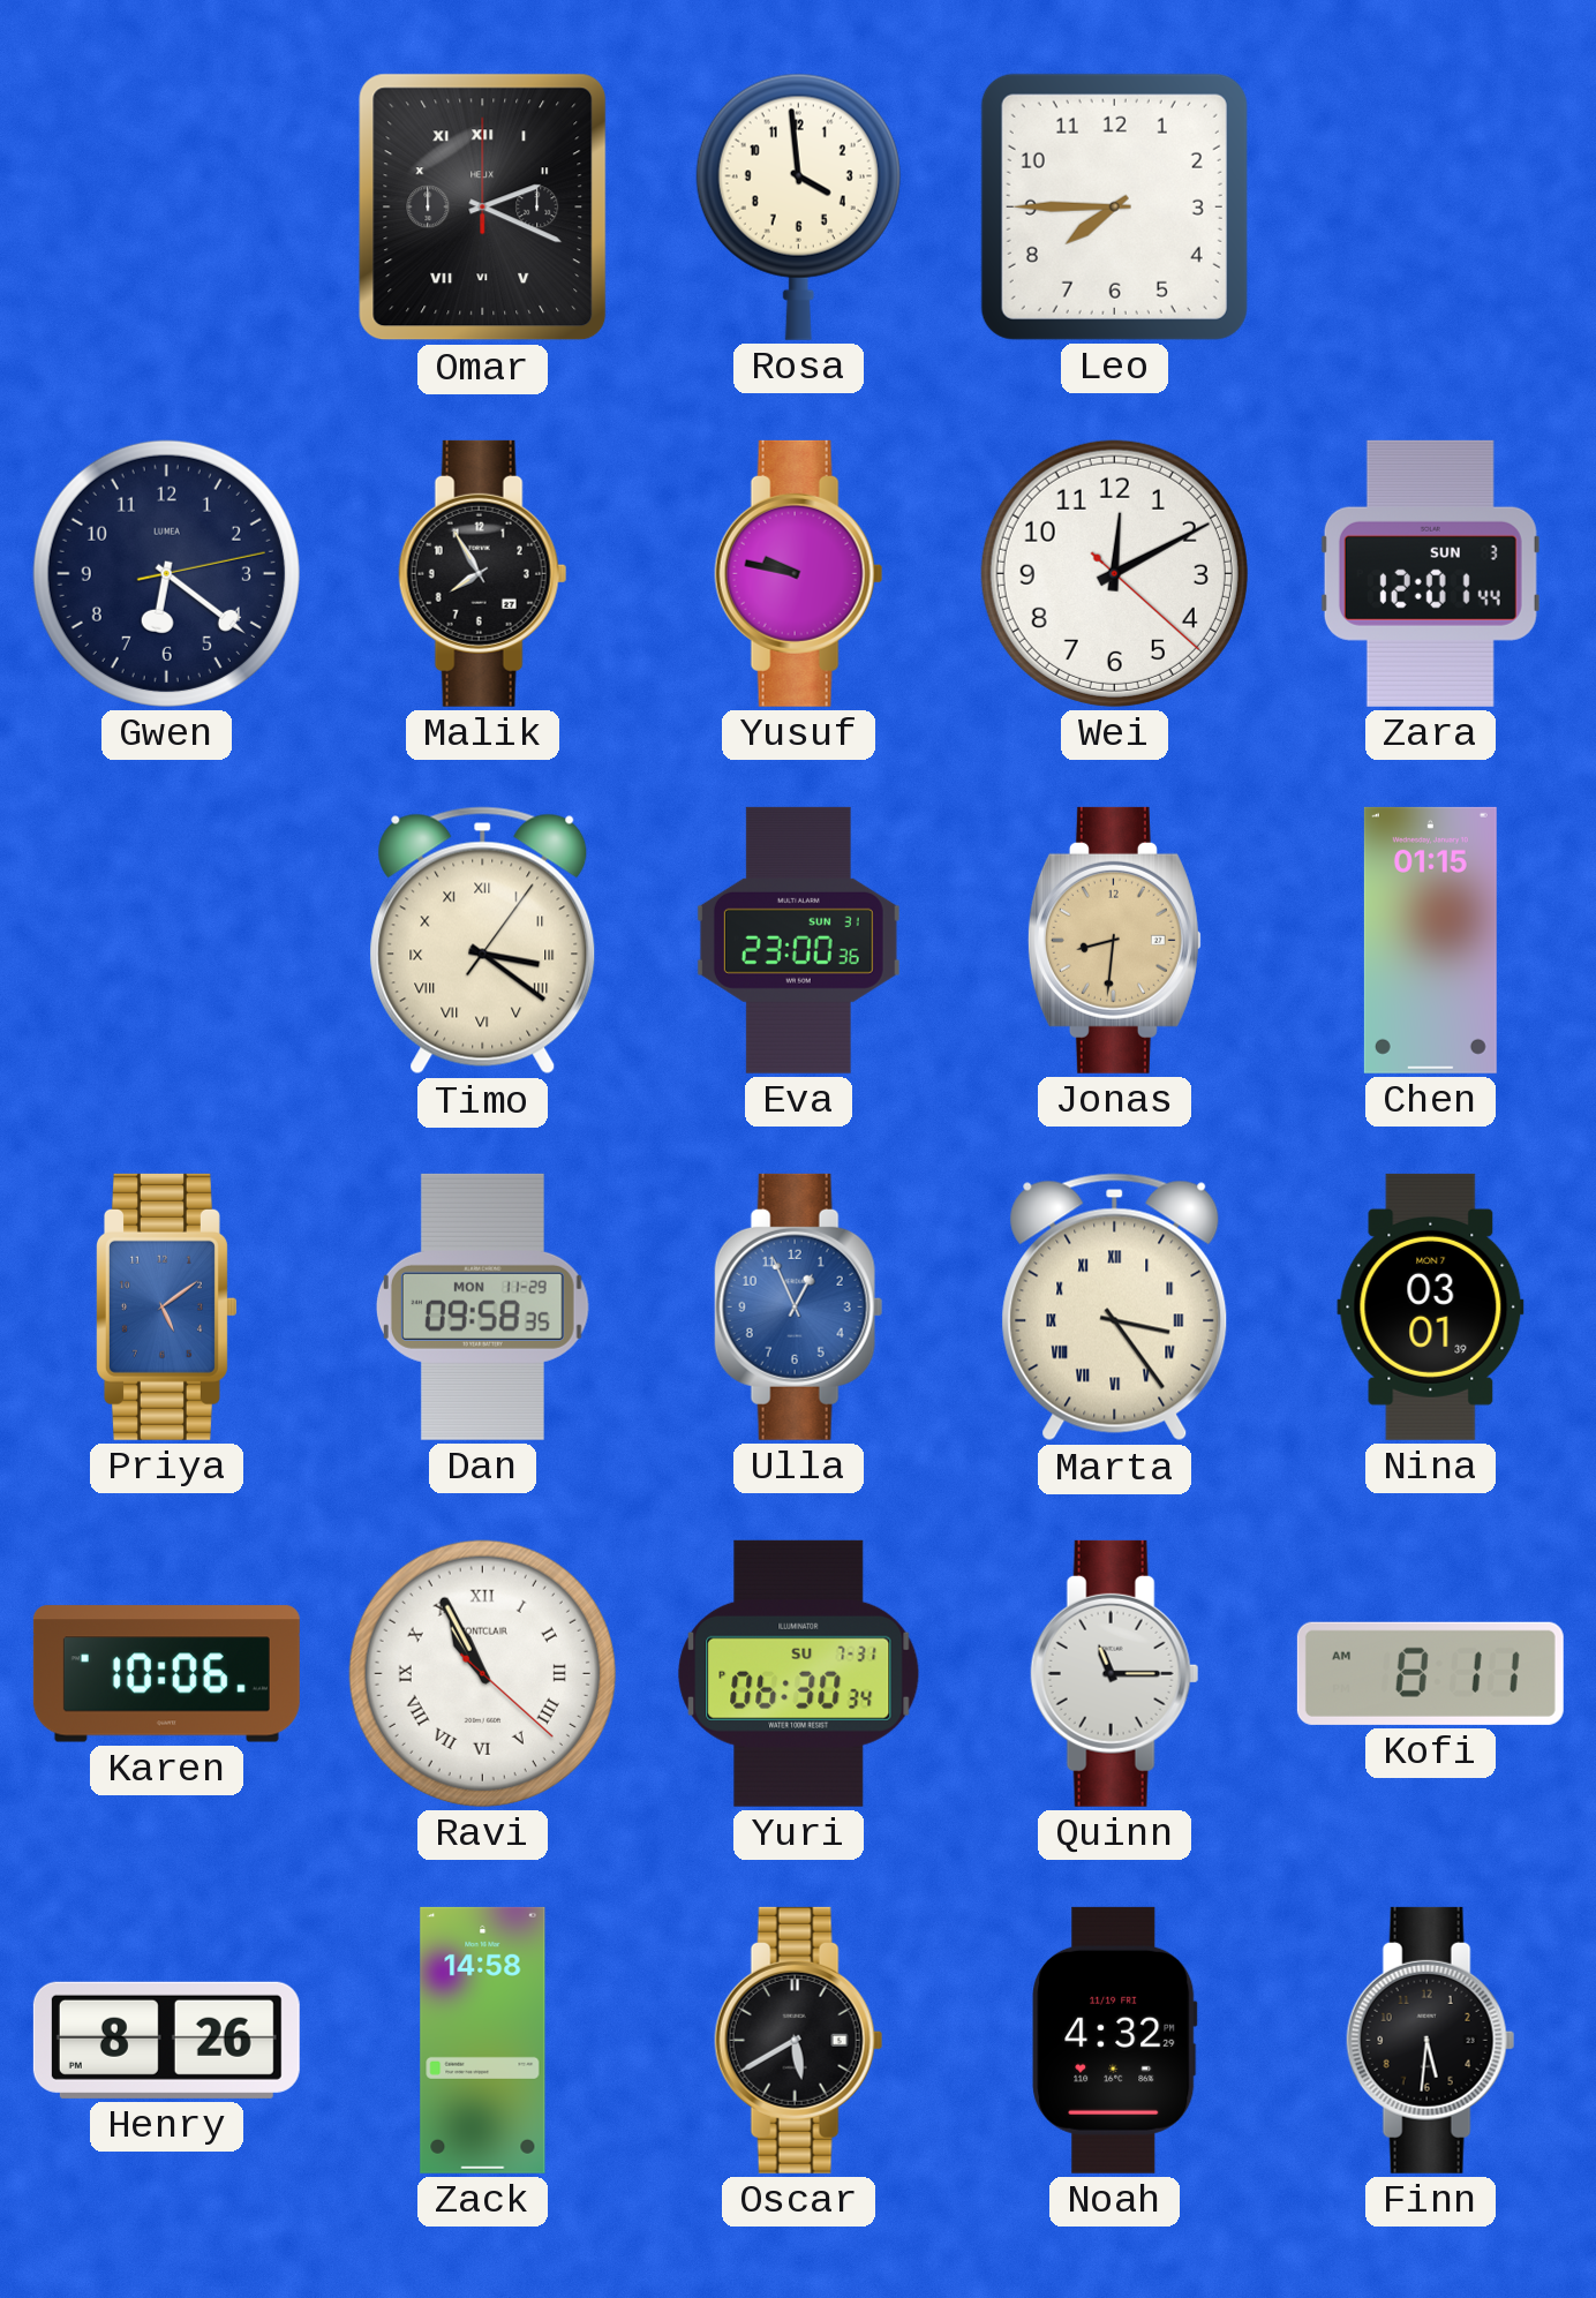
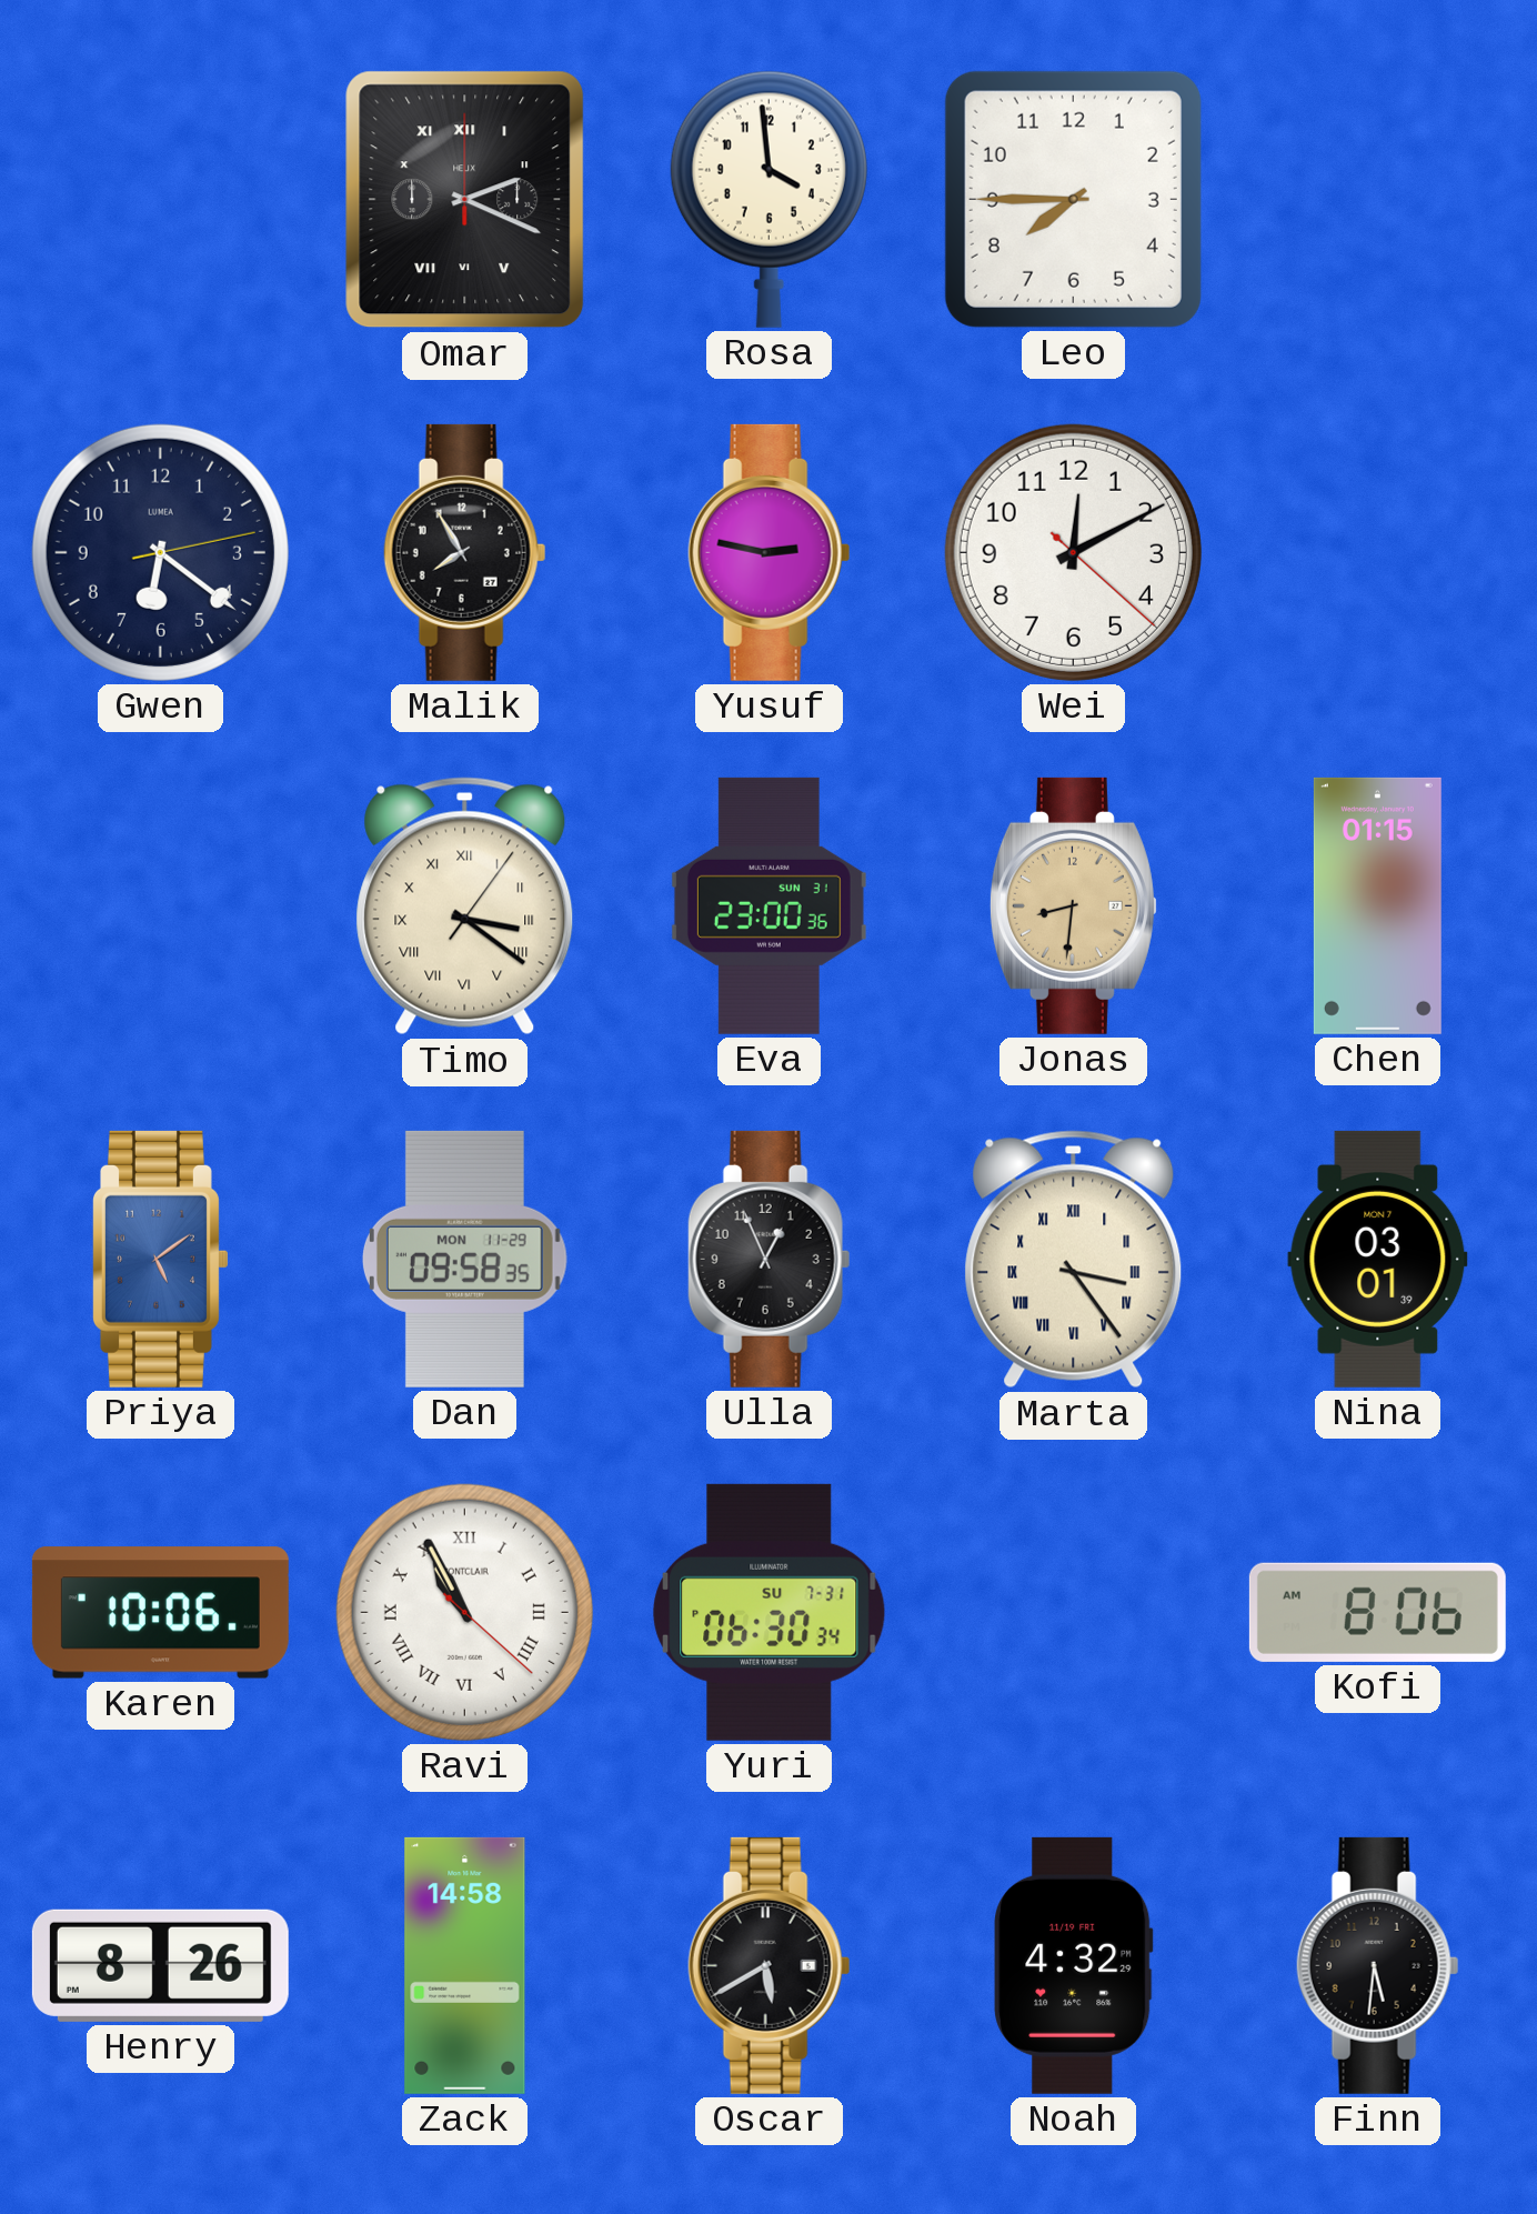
Yusuf: 9:47 -> 2:47 (770, 552)
Zara: 12:01 -> none (1430, 573)
Ulla dial: blue -> black (770, 1259)
Quinn: 11:15 -> none (1115, 1673)
Kofi: 8:11 -> 8:06 (1377, 1612)
